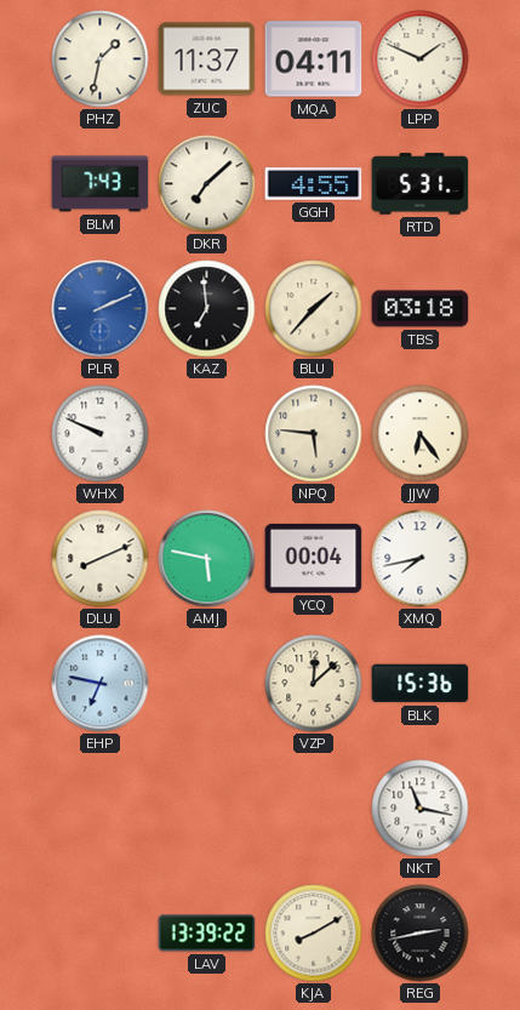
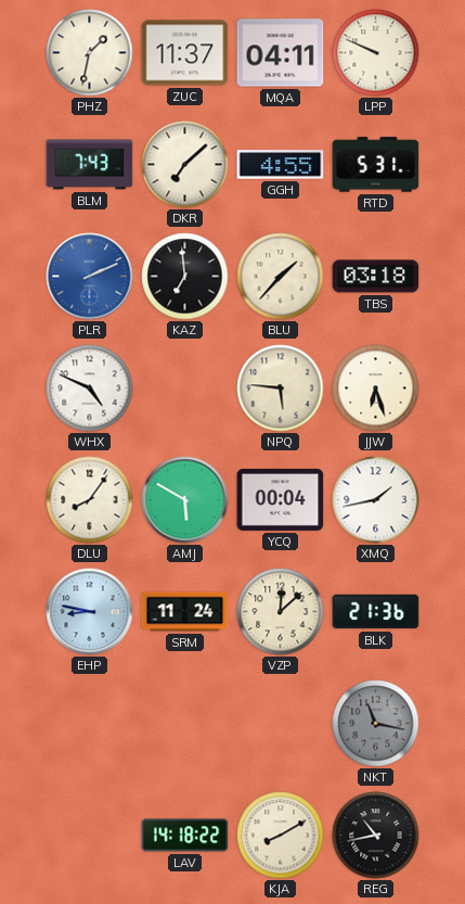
LPP: 1:49 -> 9:49 (376, 53)
WHX: 9:49 -> 4:49 (90, 389)
JJW: 6:24 -> 6:27 (376, 389)
DLU: 8:11 -> 8:06 (90, 500)
AMJ: 5:47 -> 5:50 (185, 500)
XMQ: 7:43 -> 1:43 (376, 500)
EHP: 6:47 -> 8:47 (90, 612)
SRM: none -> 11:24 (185, 612)
BLK: 15:36 -> 21:36 (376, 612)
NKT dial: white -> grey (376, 724)
LAV: 13:39 -> 14:18 (185, 836)
REG: 2:43 -> 10:43 (376, 836)
